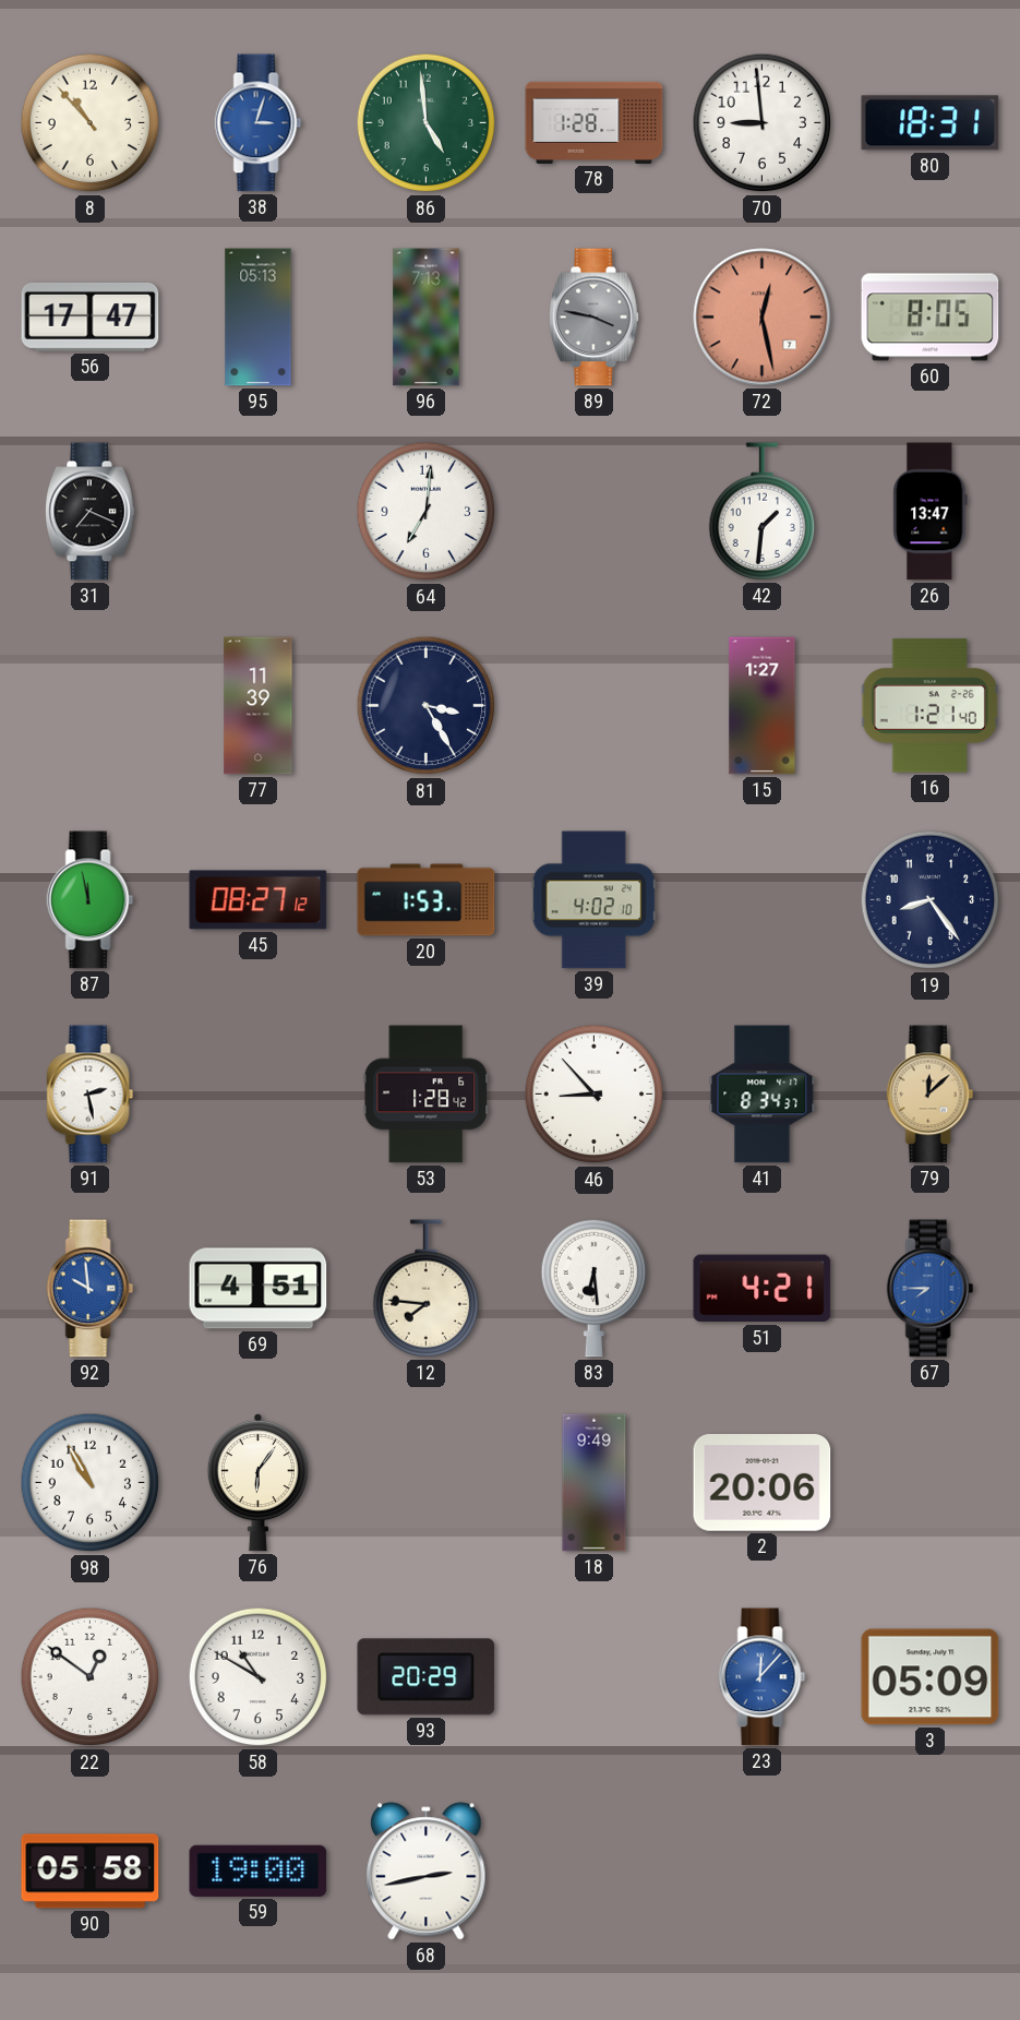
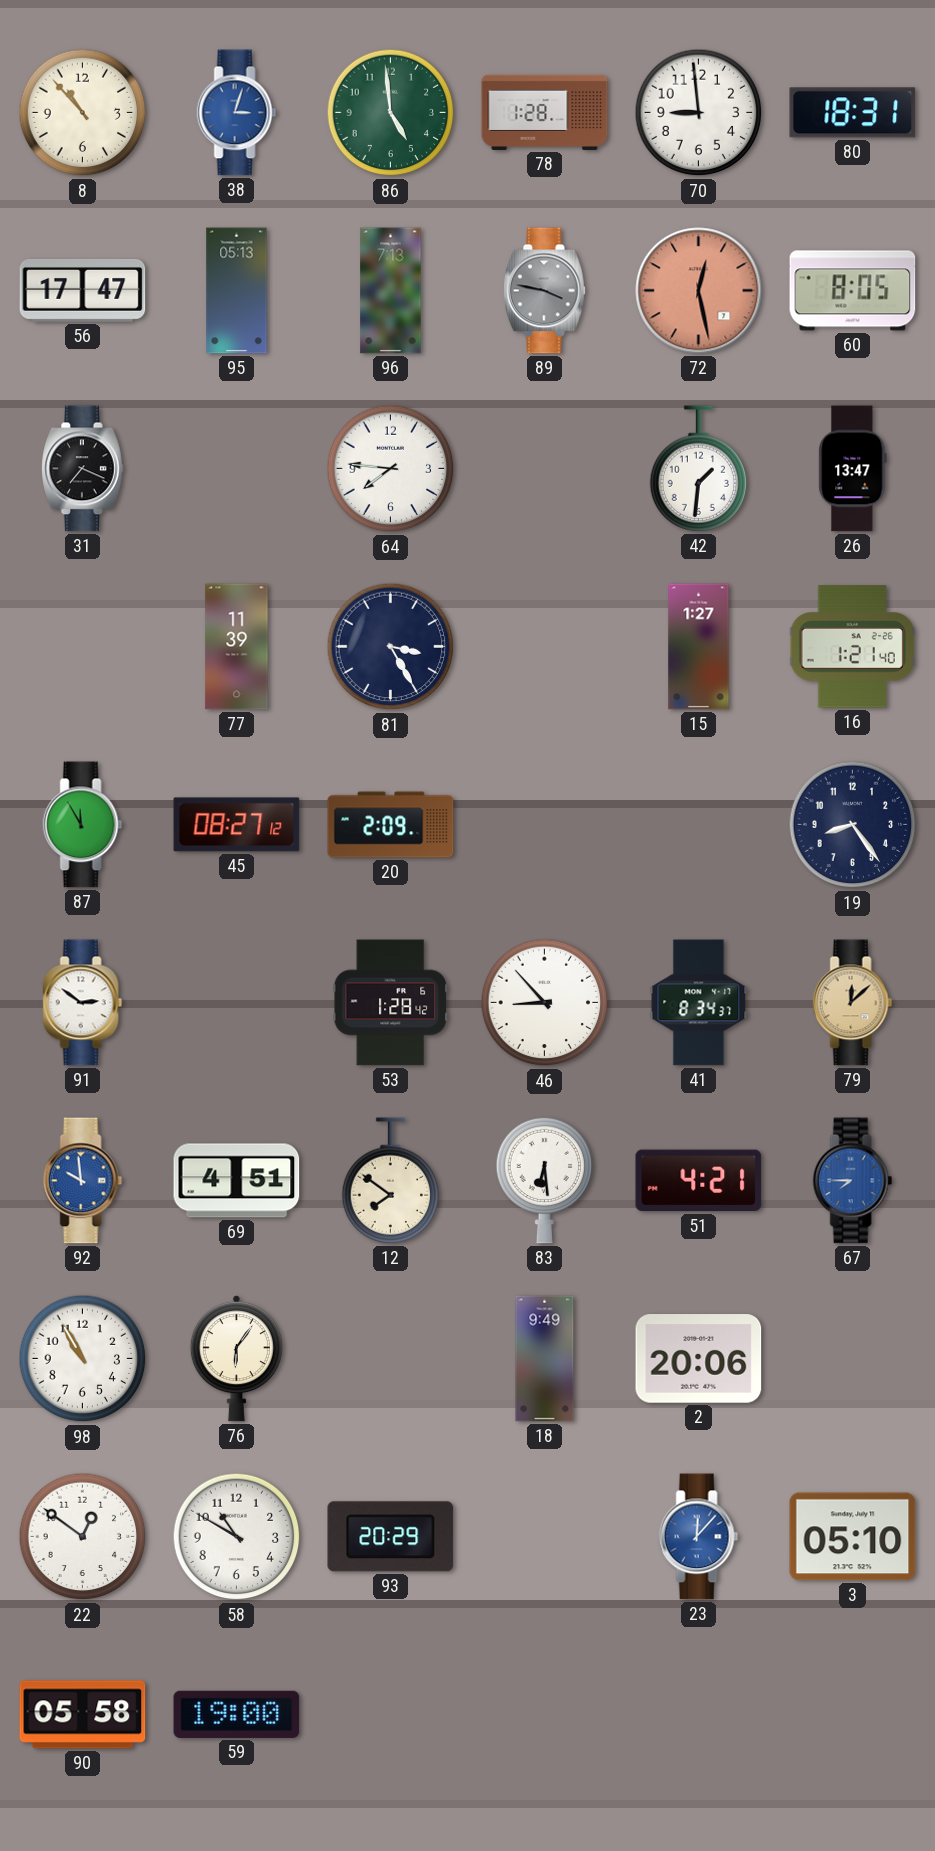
64: 7:01 -> 7:46 (391, 469)
87: 11:58 -> 11:55 (83, 825)
20: 1:53 -> 2:09 (391, 825)
39: 4:02 -> none (593, 900)
91: 2:28 -> 2:51 (83, 1003)
12: 7:46 -> 7:51 (391, 1181)
3: 05:09 -> 05:10 (853, 1537)
68: 2:43 -> none (427, 1872)
